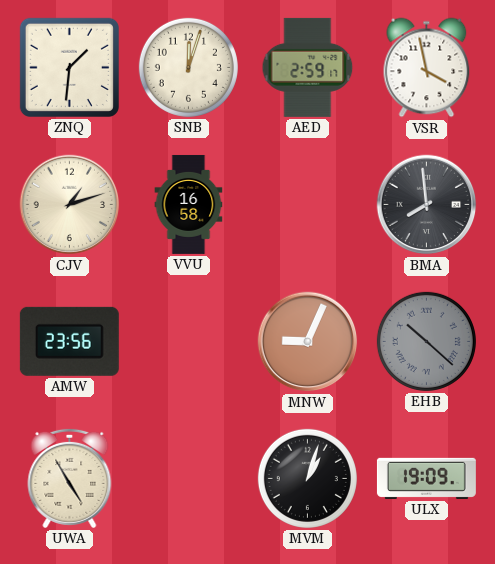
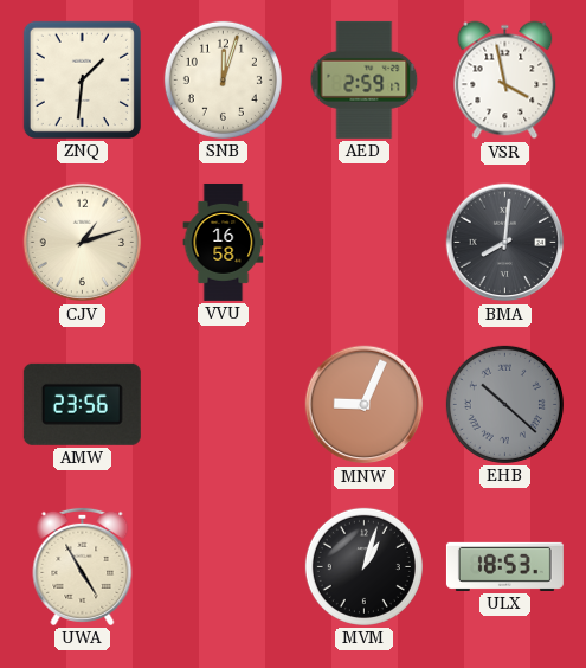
BMA: 7:59 -> 8:01 (505, 243)
ULX: 19:09 -> 18:53 (504, 566)
